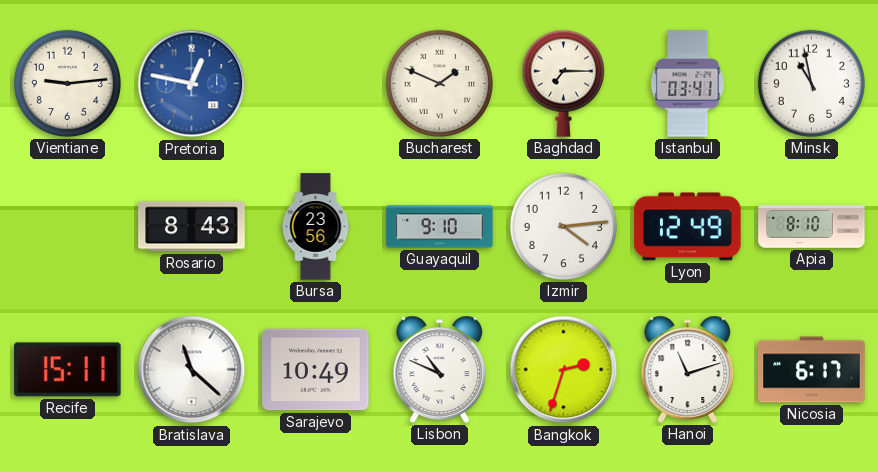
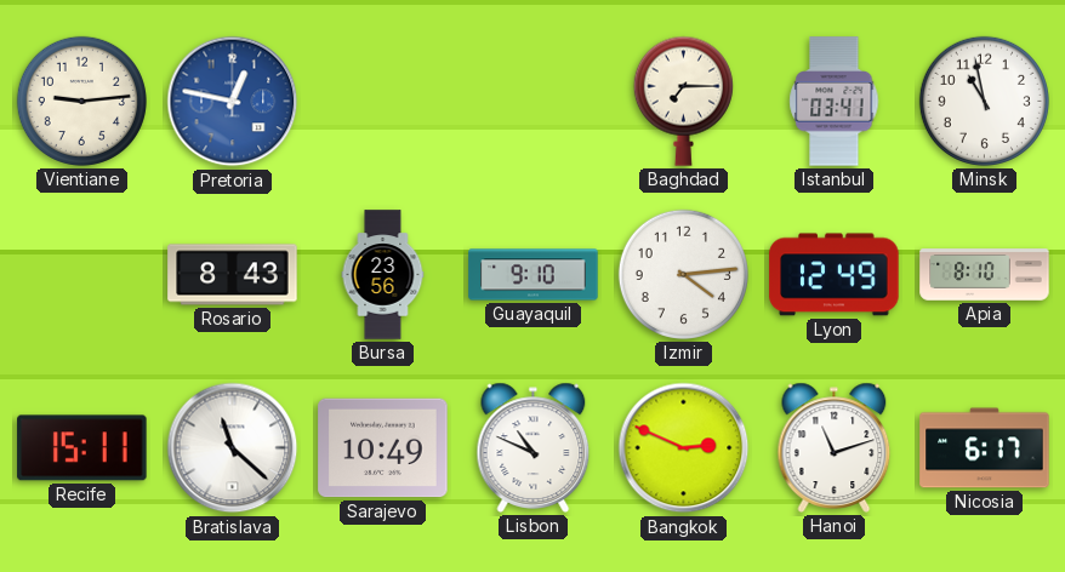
Bucharest: 1:49 -> none (439, 83)
Bangkok: 2:33 -> 2:49 (684, 448)
